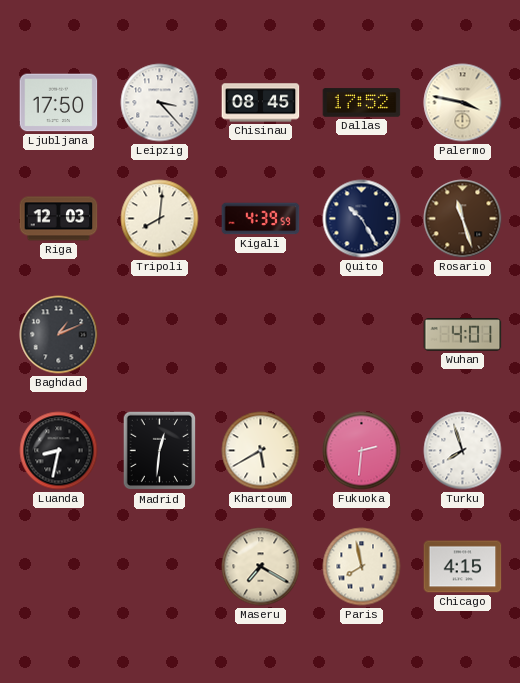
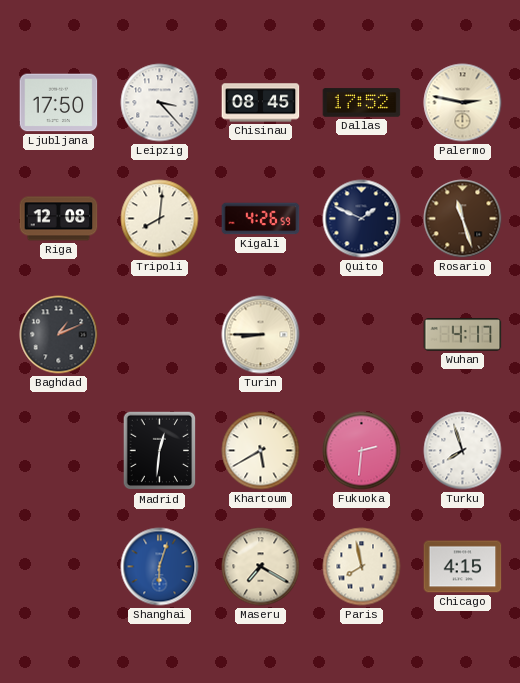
Palermo: 3:47 -> 2:47 (463, 103)
Riga: 12:03 -> 12:08 (59, 219)
Kigali: 4:39 -> 4:26 (261, 219)
Quito: 10:25 -> 1:49 (362, 219)
Turin: none -> 8:45 (261, 335)
Wuhan: 4:01 -> 4:17 (463, 335)
Luanda: 8:32 -> none (59, 451)
Shanghai: none -> 6:03 (160, 567)
